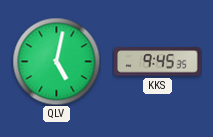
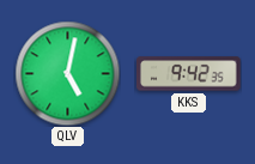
KKS: 9:45 -> 9:42 (189, 74)
